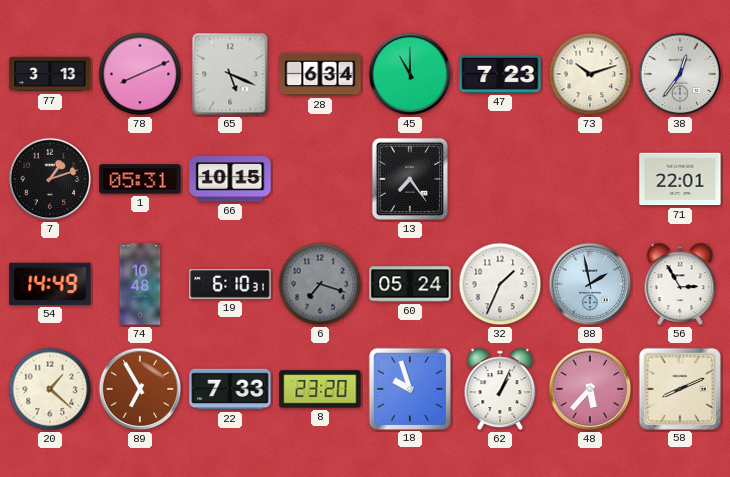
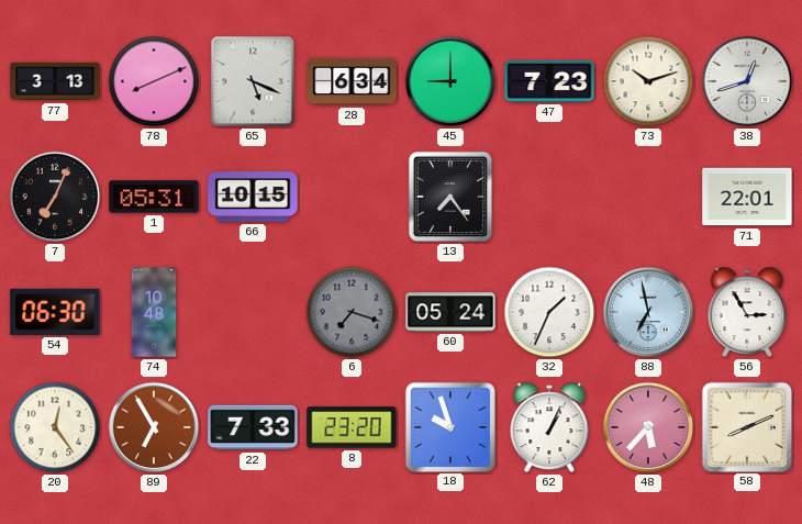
45: 11:00 -> 9:00 (450, 81)
38: 12:36 -> 12:42 (747, 81)
7: 1:12 -> 7:04 (55, 197)
54: 14:49 -> 06:30 (55, 312)
19: 6:10 -> none (230, 284)
88: 1:58 -> 6:58 (648, 312)
20: 1:22 -> 12:24 (55, 427)
